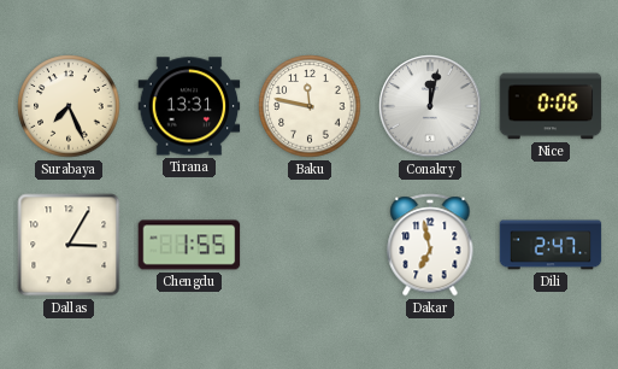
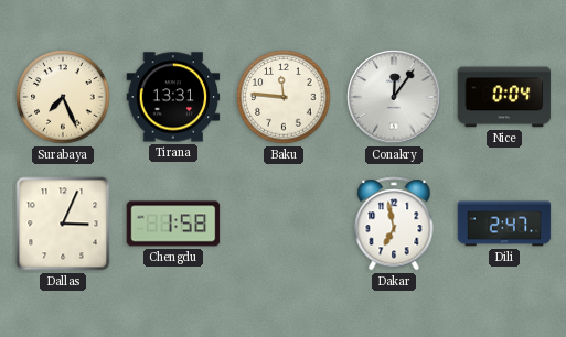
Baku: 11:47 -> 11:46 (284, 97)
Conakry: 12:02 -> 12:06 (394, 97)
Nice: 0:06 -> 0:04 (504, 97)
Dallas: 3:05 -> 3:04 (63, 224)
Chengdu: 1:55 -> 1:58 (173, 224)
